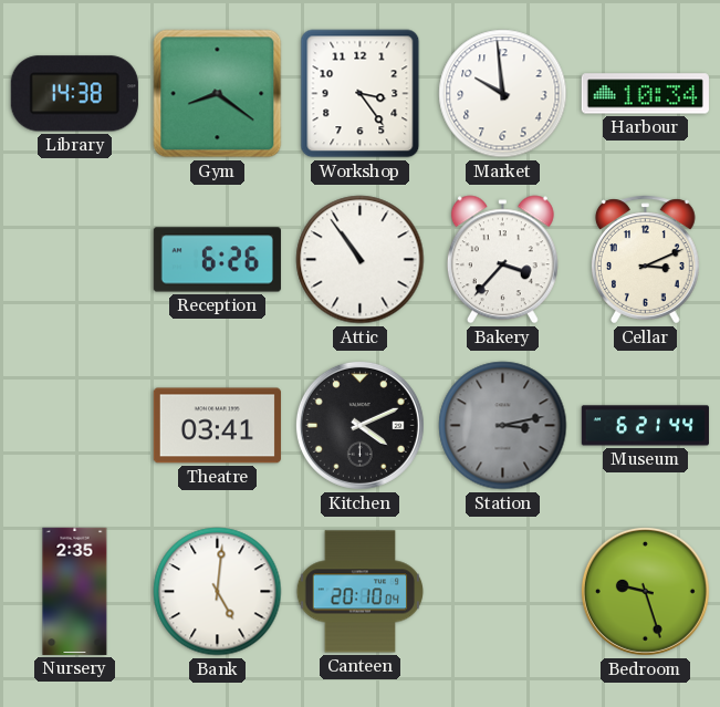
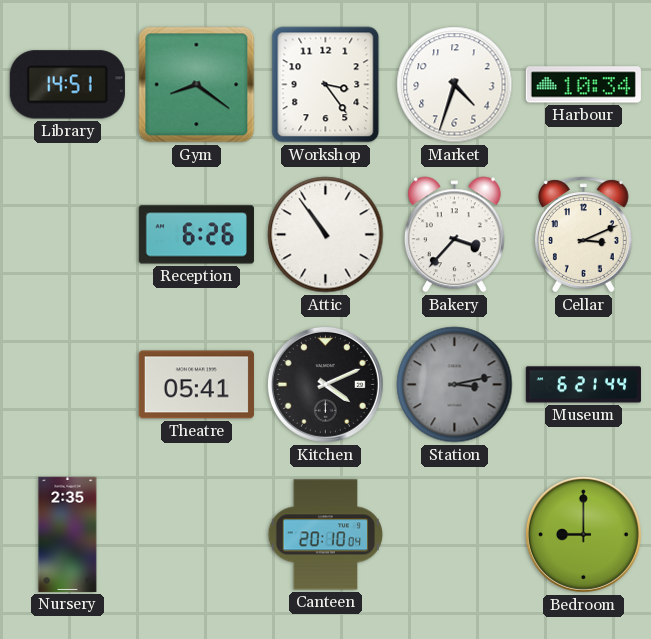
Library: 14:38 -> 14:51 (67, 85)
Market: 9:59 -> 4:33 (455, 85)
Theatre: 03:41 -> 05:41 (196, 385)
Bank: 5:01 -> none (218, 592)
Bedroom: 9:27 -> 9:00 (583, 534)
